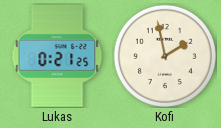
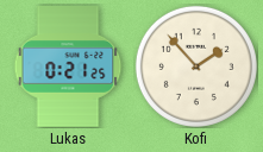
Kofi: 1:58 -> 1:53 (196, 66)
